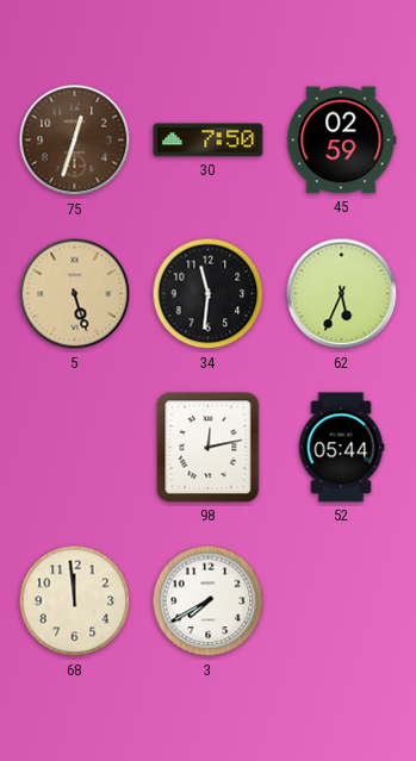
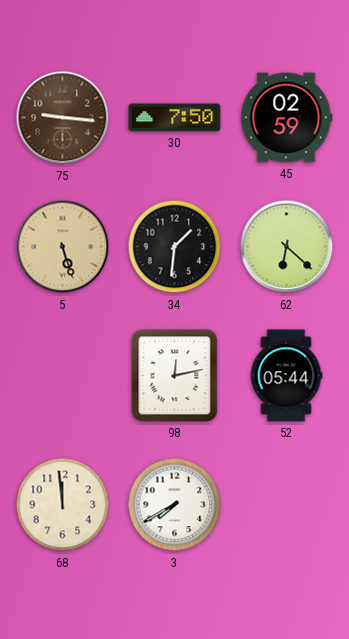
75: 12:33 -> 9:16 (63, 118)
34: 11:31 -> 1:31 (175, 247)
62: 5:34 -> 6:22 (287, 247)
